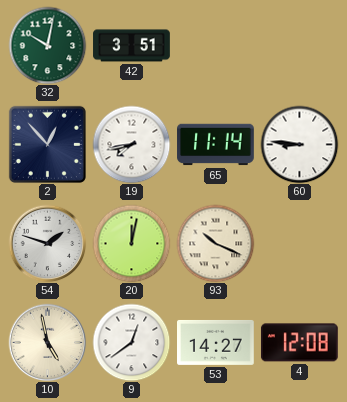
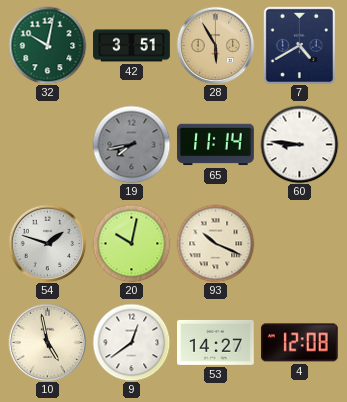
28: none -> 5:55 (215, 45)
7: none -> 4:40 (300, 45)
2: 12:53 -> none (47, 144)
19 dial: white -> grey (131, 144)
20: 12:02 -> 10:02 (131, 243)
